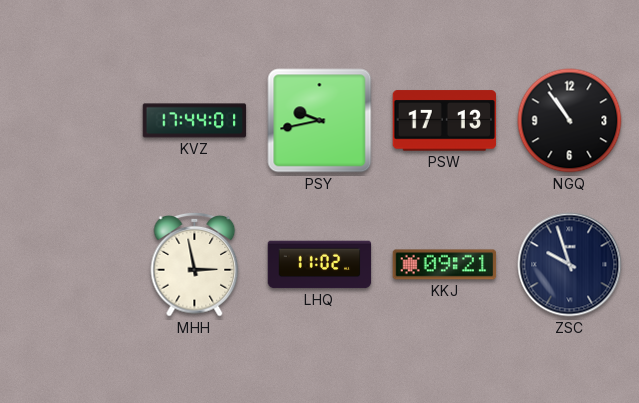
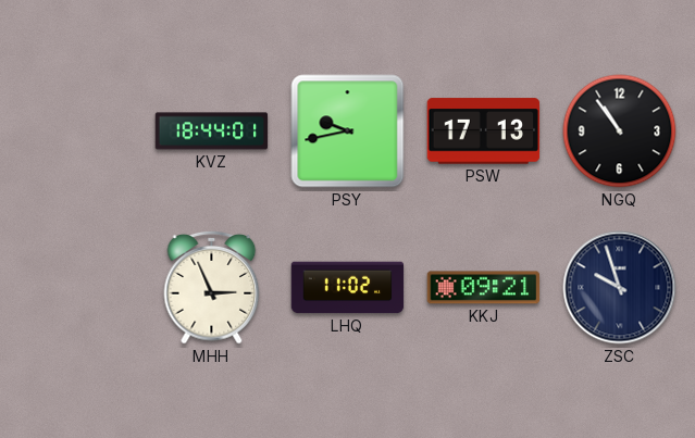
KVZ: 17:44 -> 18:44 (212, 132)
MHH: 2:58 -> 2:56 (212, 287)
